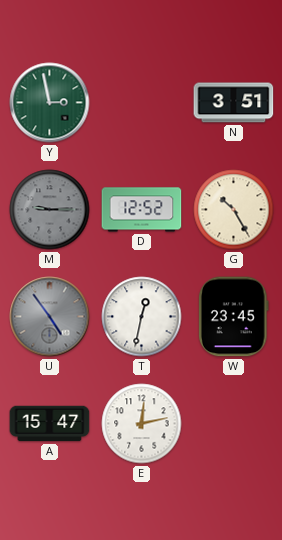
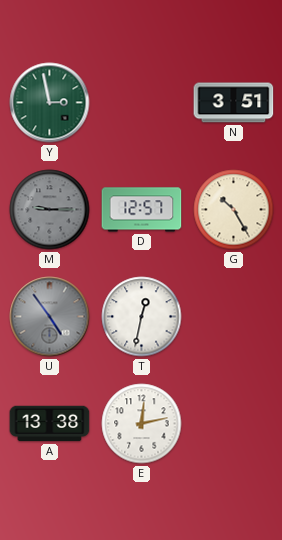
D: 12:52 -> 12:57 (142, 210)
W: 23:45 -> none (234, 317)
A: 15:47 -> 13:38 (50, 424)
